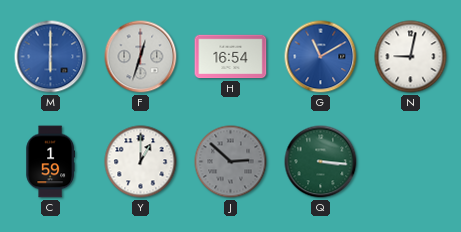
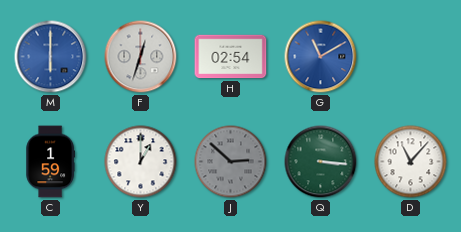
H: 16:54 -> 02:54 (231, 57)
N: 9:02 -> none (411, 57)
D: none -> 11:07 (411, 162)
